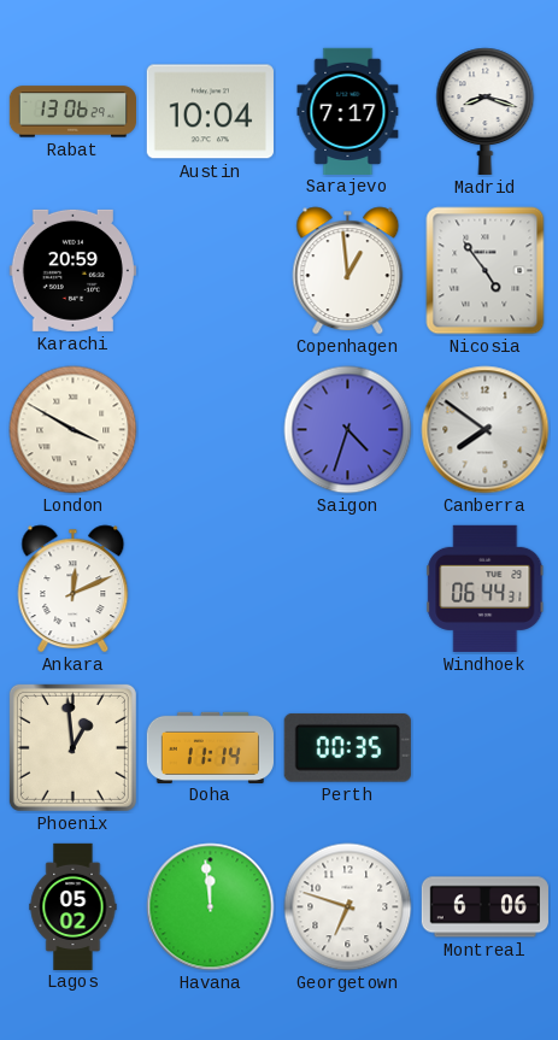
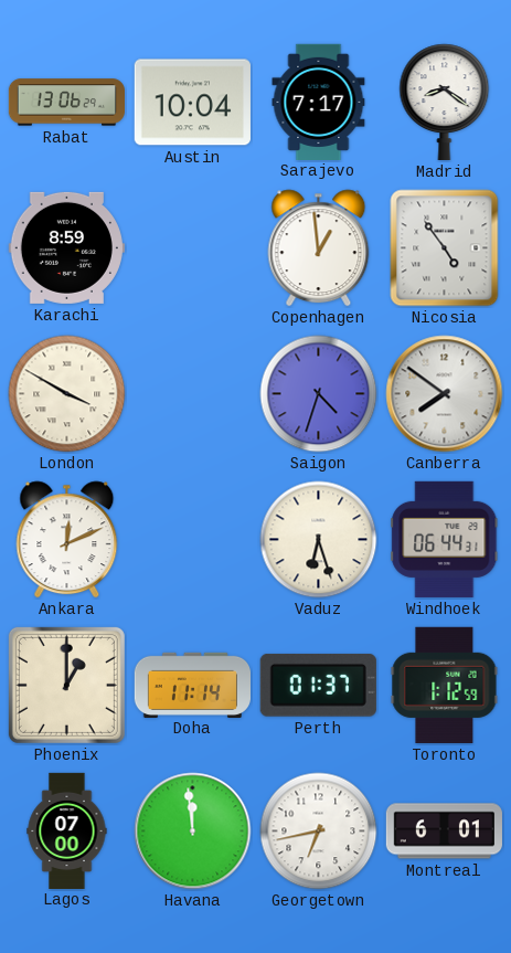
Madrid: 8:18 -> 8:21 (445, 102)
Karachi: 20:59 -> 8:59 (66, 247)
Vaduz: none -> 6:27 (319, 540)
Phoenix: 12:59 -> 1:00 (66, 685)
Perth: 00:35 -> 01:37 (318, 686)
Toronto: none -> 1:12 (445, 685)
Lagos: 05:02 -> 07:00 (67, 830)
Georgetown: 6:48 -> 6:43 (319, 832)
Montreal: 6:06 -> 6:01 (444, 832)
